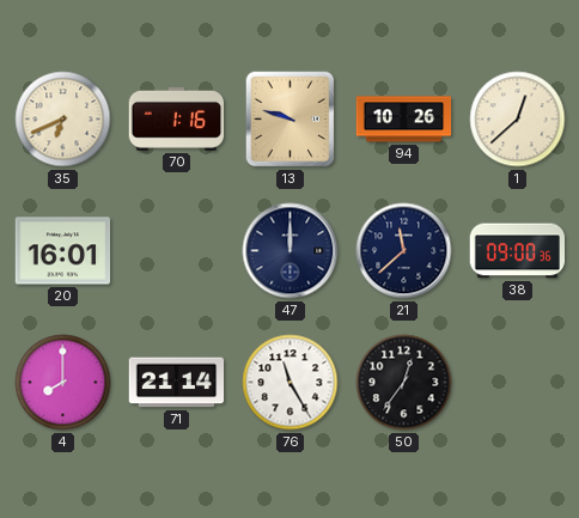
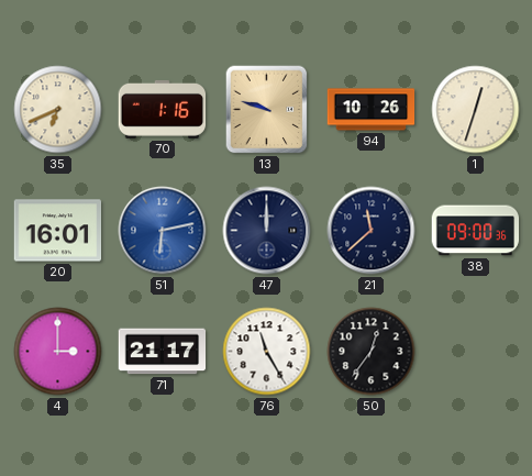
1: 12:38 -> 12:33 (476, 110)
51: none -> 6:13 (163, 231)
4: 8:00 -> 3:00 (58, 352)
71: 21:14 -> 21:17 (163, 352)
